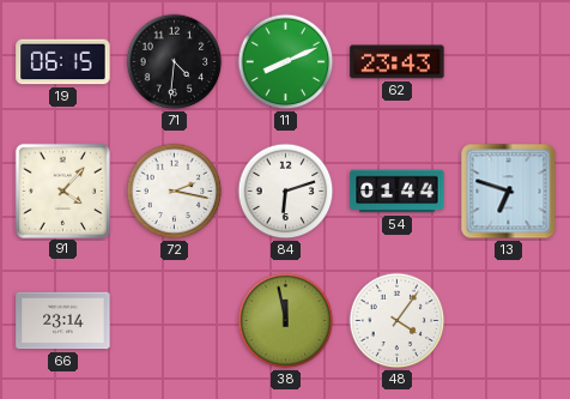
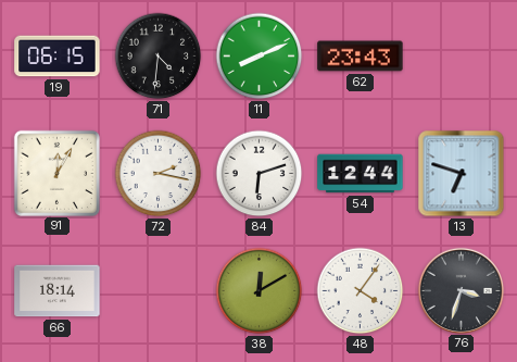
91: 4:07 -> 12:05 (56, 173)
54: 01:44 -> 12:44 (361, 174)
66: 23:14 -> 18:14 (58, 291)
38: 11:58 -> 12:10 (260, 291)
76: none -> 3:33 (461, 290)
